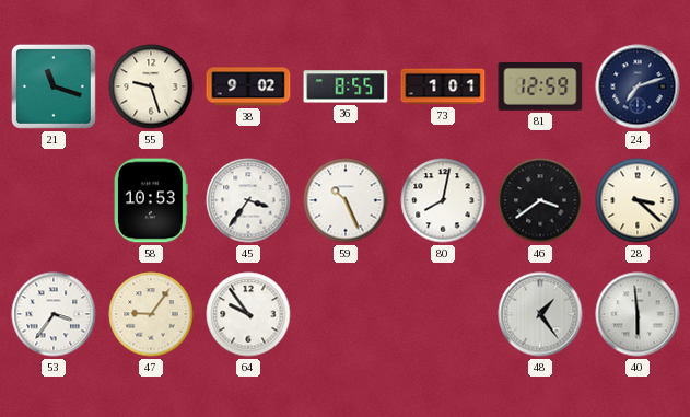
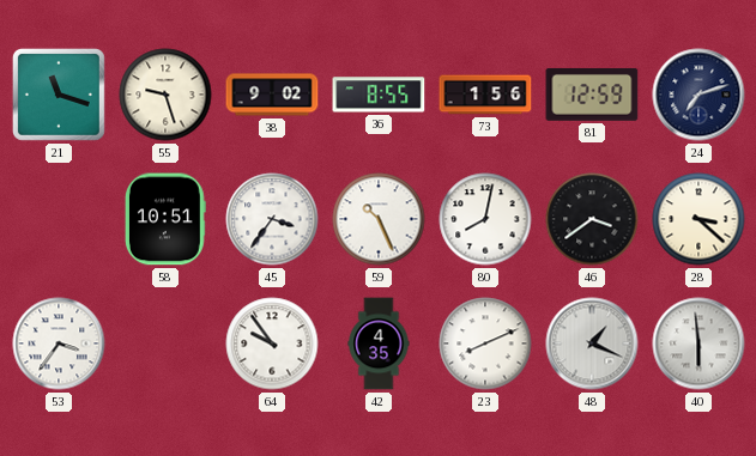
73: 1:01 -> 1:56 (485, 95)
58: 10:53 -> 10:51 (165, 219)
47: 9:06 -> none (151, 314)
42: none -> 4:35 (379, 343)
23: none -> 8:11 (485, 343)
48: 1:24 -> 1:19 (592, 343)
